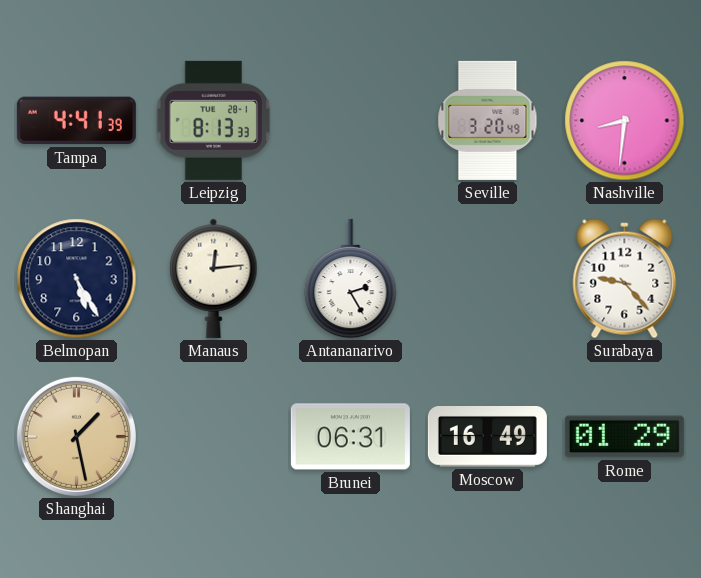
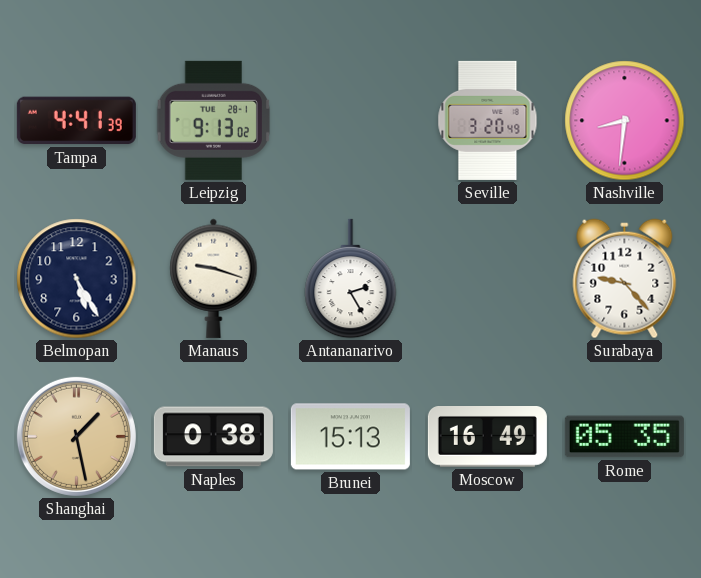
Leipzig: 8:13 -> 9:13 (214, 120)
Manaus: 12:14 -> 9:18 (214, 278)
Naples: none -> 0:38 (213, 437)
Brunei: 06:31 -> 15:13 (350, 437)
Rome: 01:29 -> 05:35 (624, 437)
